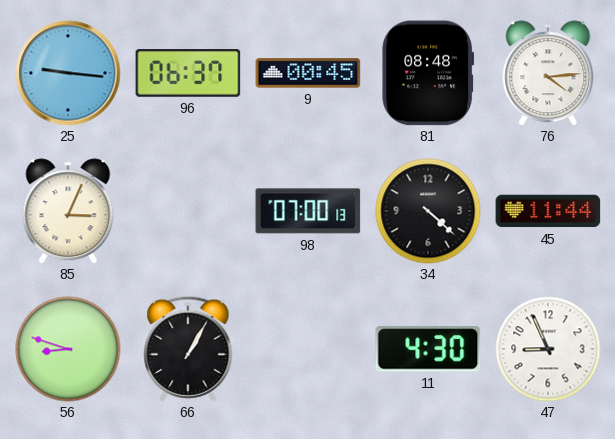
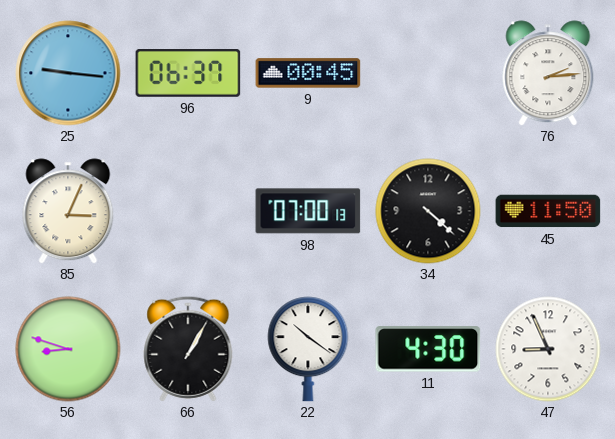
81: 08:48 -> none (428, 73)
76: 4:14 -> 2:14 (548, 73)
45: 11:44 -> 11:50 (548, 211)
22: none -> 10:21 (308, 349)
